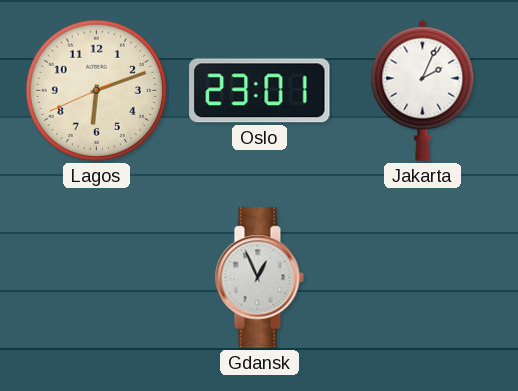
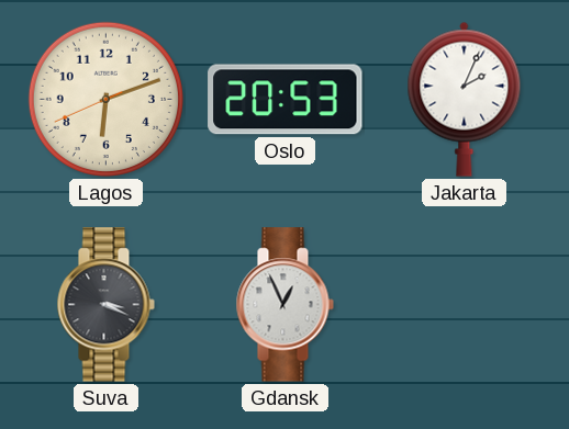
Oslo: 23:01 -> 20:53 (286, 100)
Suva: none -> 3:19 (105, 305)
